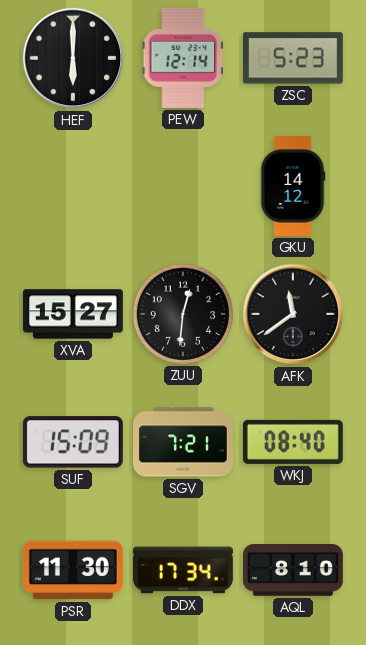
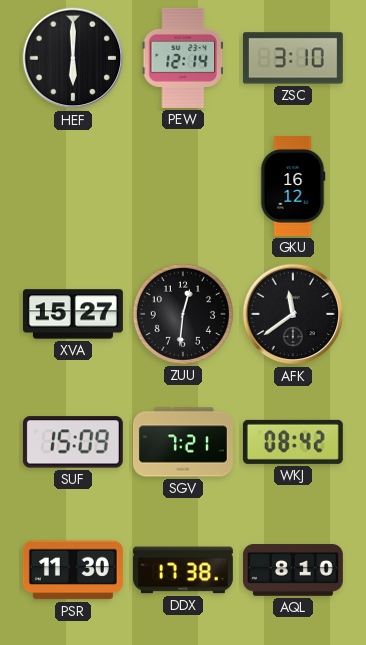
ZSC: 5:23 -> 3:10 (293, 58)
GKU: 14:12 -> 16:12 (293, 186)
WKJ: 08:40 -> 08:42 (293, 442)
DDX: 17:34 -> 17:38 (183, 570)
